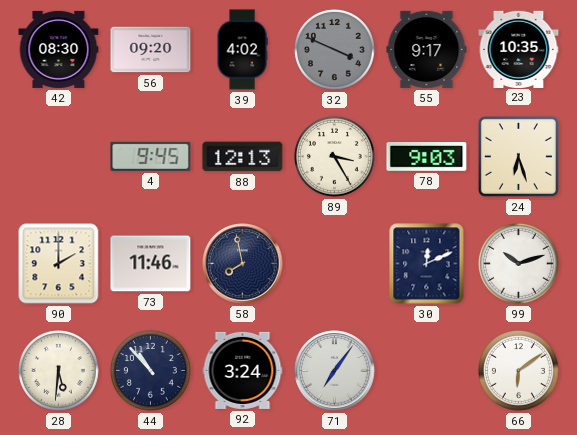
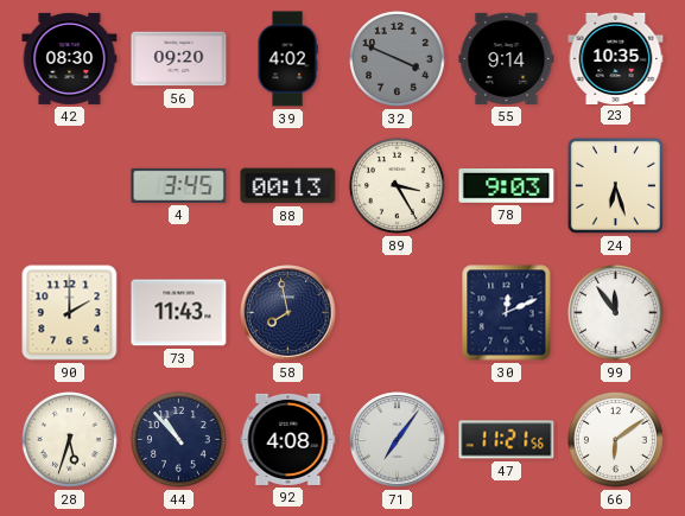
55: 9:17 -> 9:14 (507, 58)
4: 9:45 -> 3:45 (179, 185)
88: 12:13 -> 00:13 (288, 186)
73: 11:46 -> 11:43 (179, 313)
99: 10:12 -> 11:54 (615, 312)
28: 5:31 -> 5:33 (69, 439)
92: 3:24 -> 4:08 (288, 439)
47: none -> 11:21 (507, 440)
